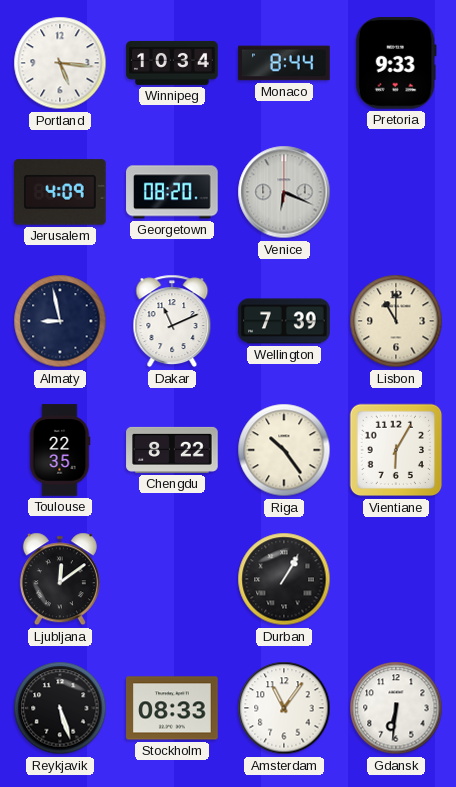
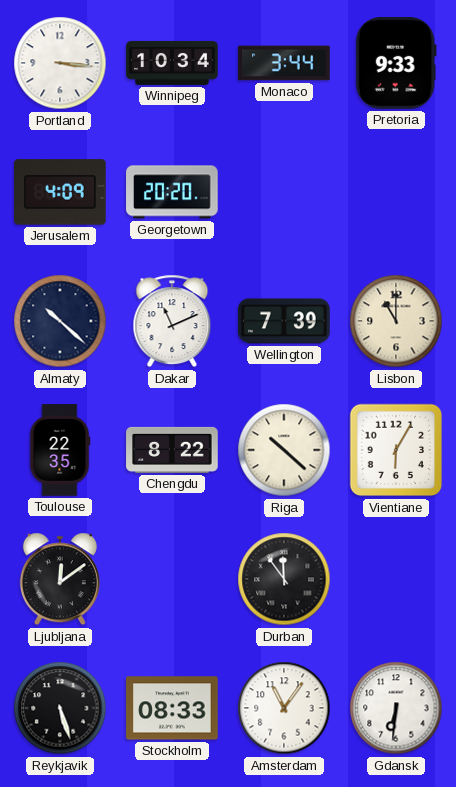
Portland: 5:16 -> 3:16 (60, 63)
Monaco: 8:44 -> 3:44 (284, 63)
Georgetown: 08:20 -> 20:20 (172, 192)
Venice: 6:19 -> none (284, 192)
Almaty: 8:58 -> 10:22 (60, 321)
Riga: 10:24 -> 10:22 (284, 450)
Durban: 1:05 -> 11:54 (284, 579)
